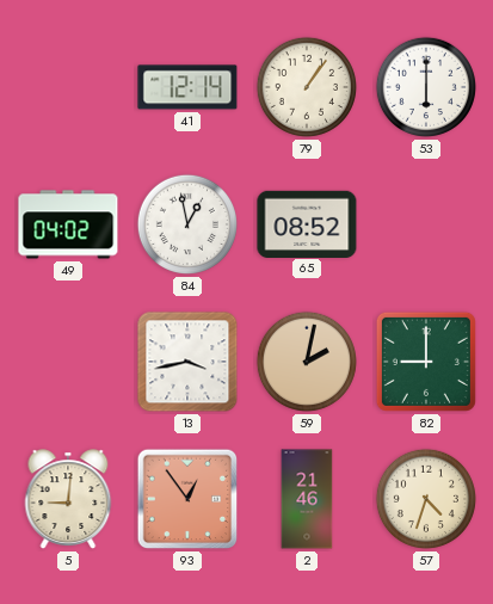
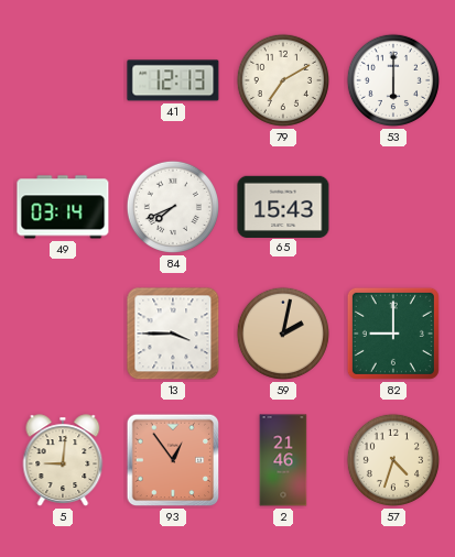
41: 12:14 -> 12:13 (173, 80)
79: 1:06 -> 7:10 (283, 80)
49: 04:02 -> 03:14 (63, 207)
84: 12:58 -> 7:41 (173, 207)
65: 08:52 -> 15:43 (283, 206)
13: 3:43 -> 3:45 (173, 334)
